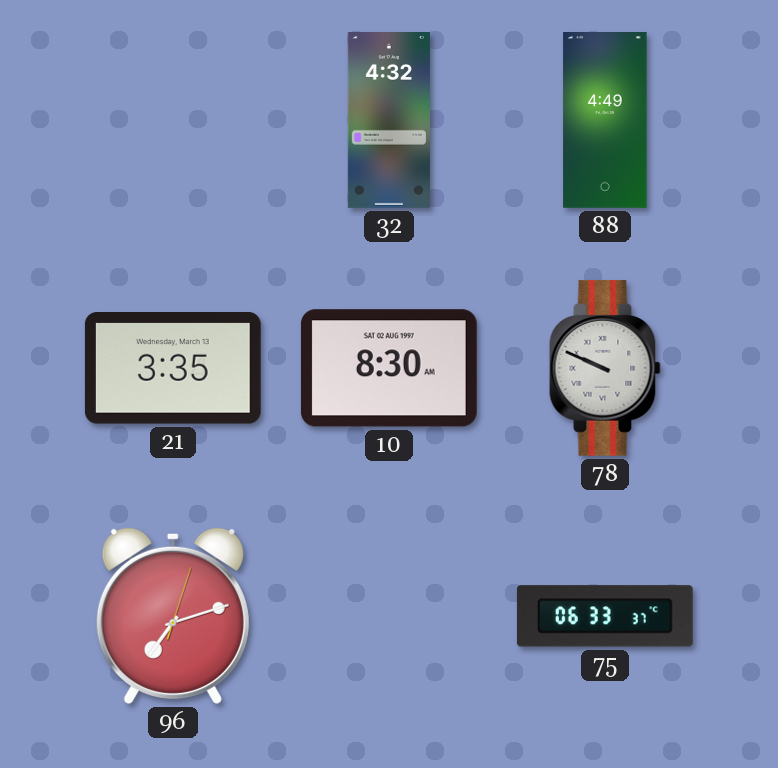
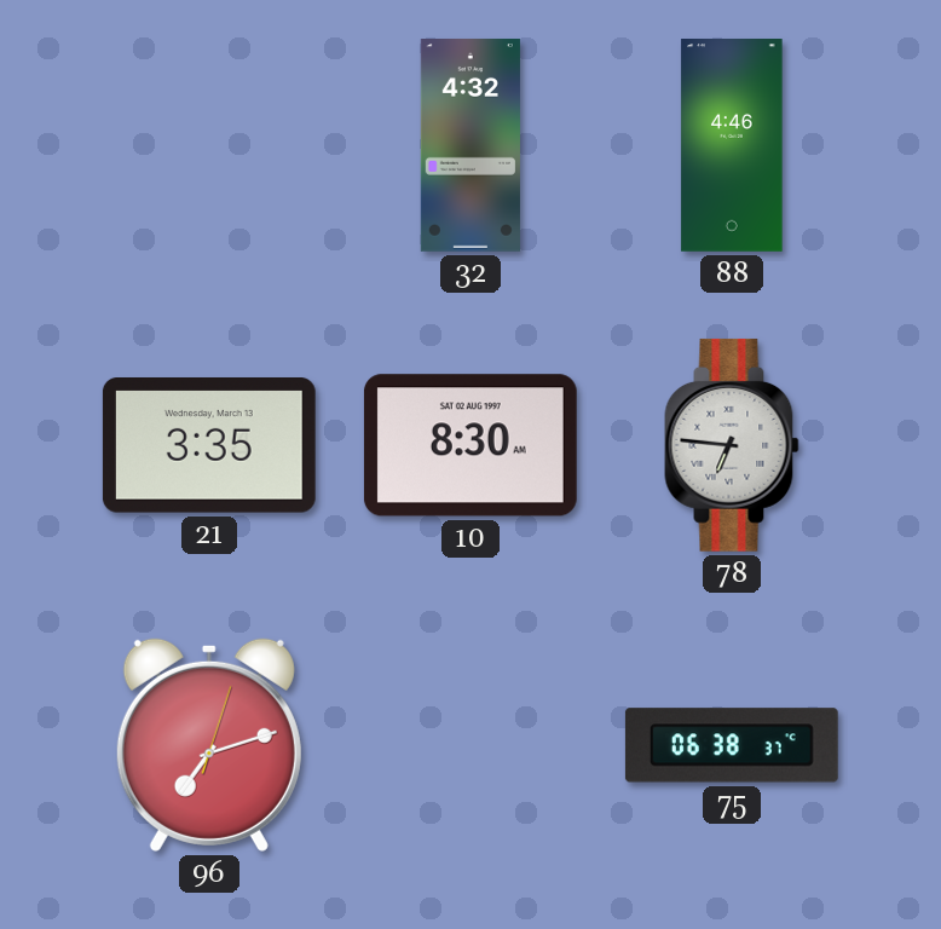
88: 4:49 -> 4:46 (732, 146)
78: 9:49 -> 6:46 (732, 445)
75: 06:33 -> 06:38 (732, 745)
